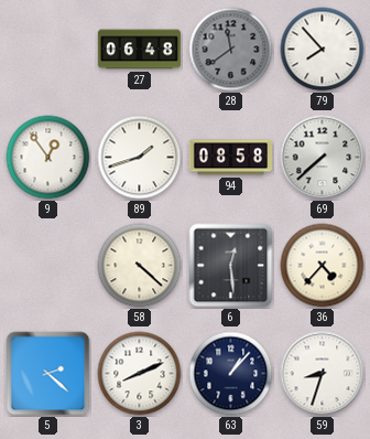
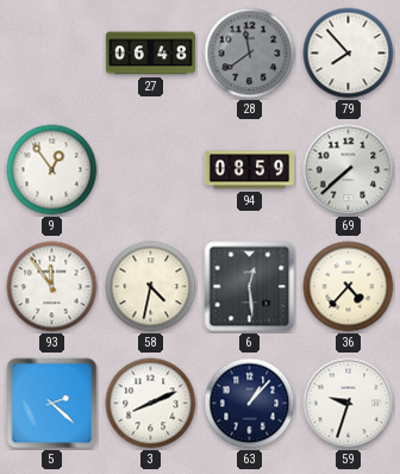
89: 1:42 -> none (140, 158)
94: 08:58 -> 08:59 (249, 170)
93: none -> 11:54 (52, 287)
58: 4:22 -> 4:32 (151, 287)
59: 8:33 -> 9:33 (349, 404)
